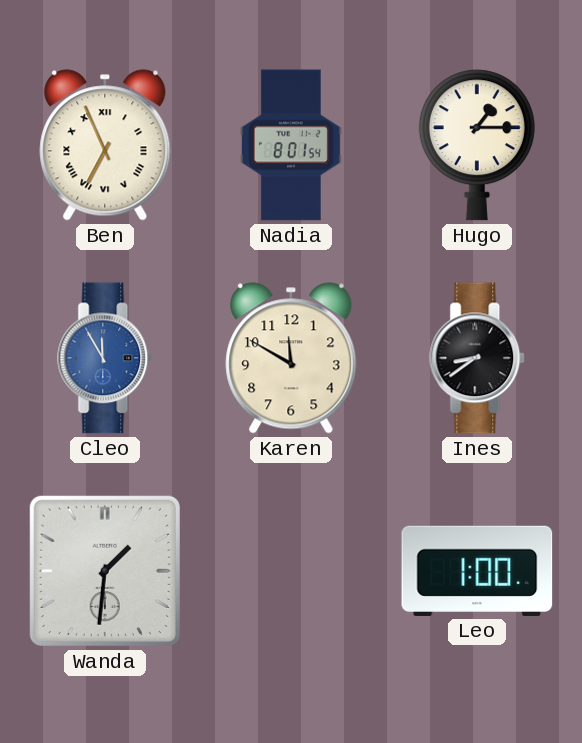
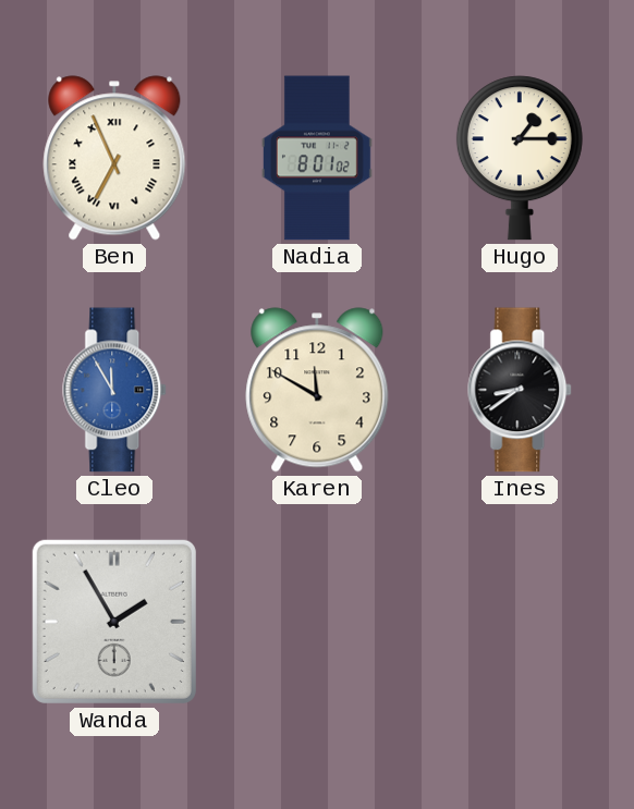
Nadia: 8:01:54 -> 8:01:02 (317, 158)
Wanda: 1:31 -> 1:55 (114, 622)
Leo: 1:00 -> none (477, 571)
